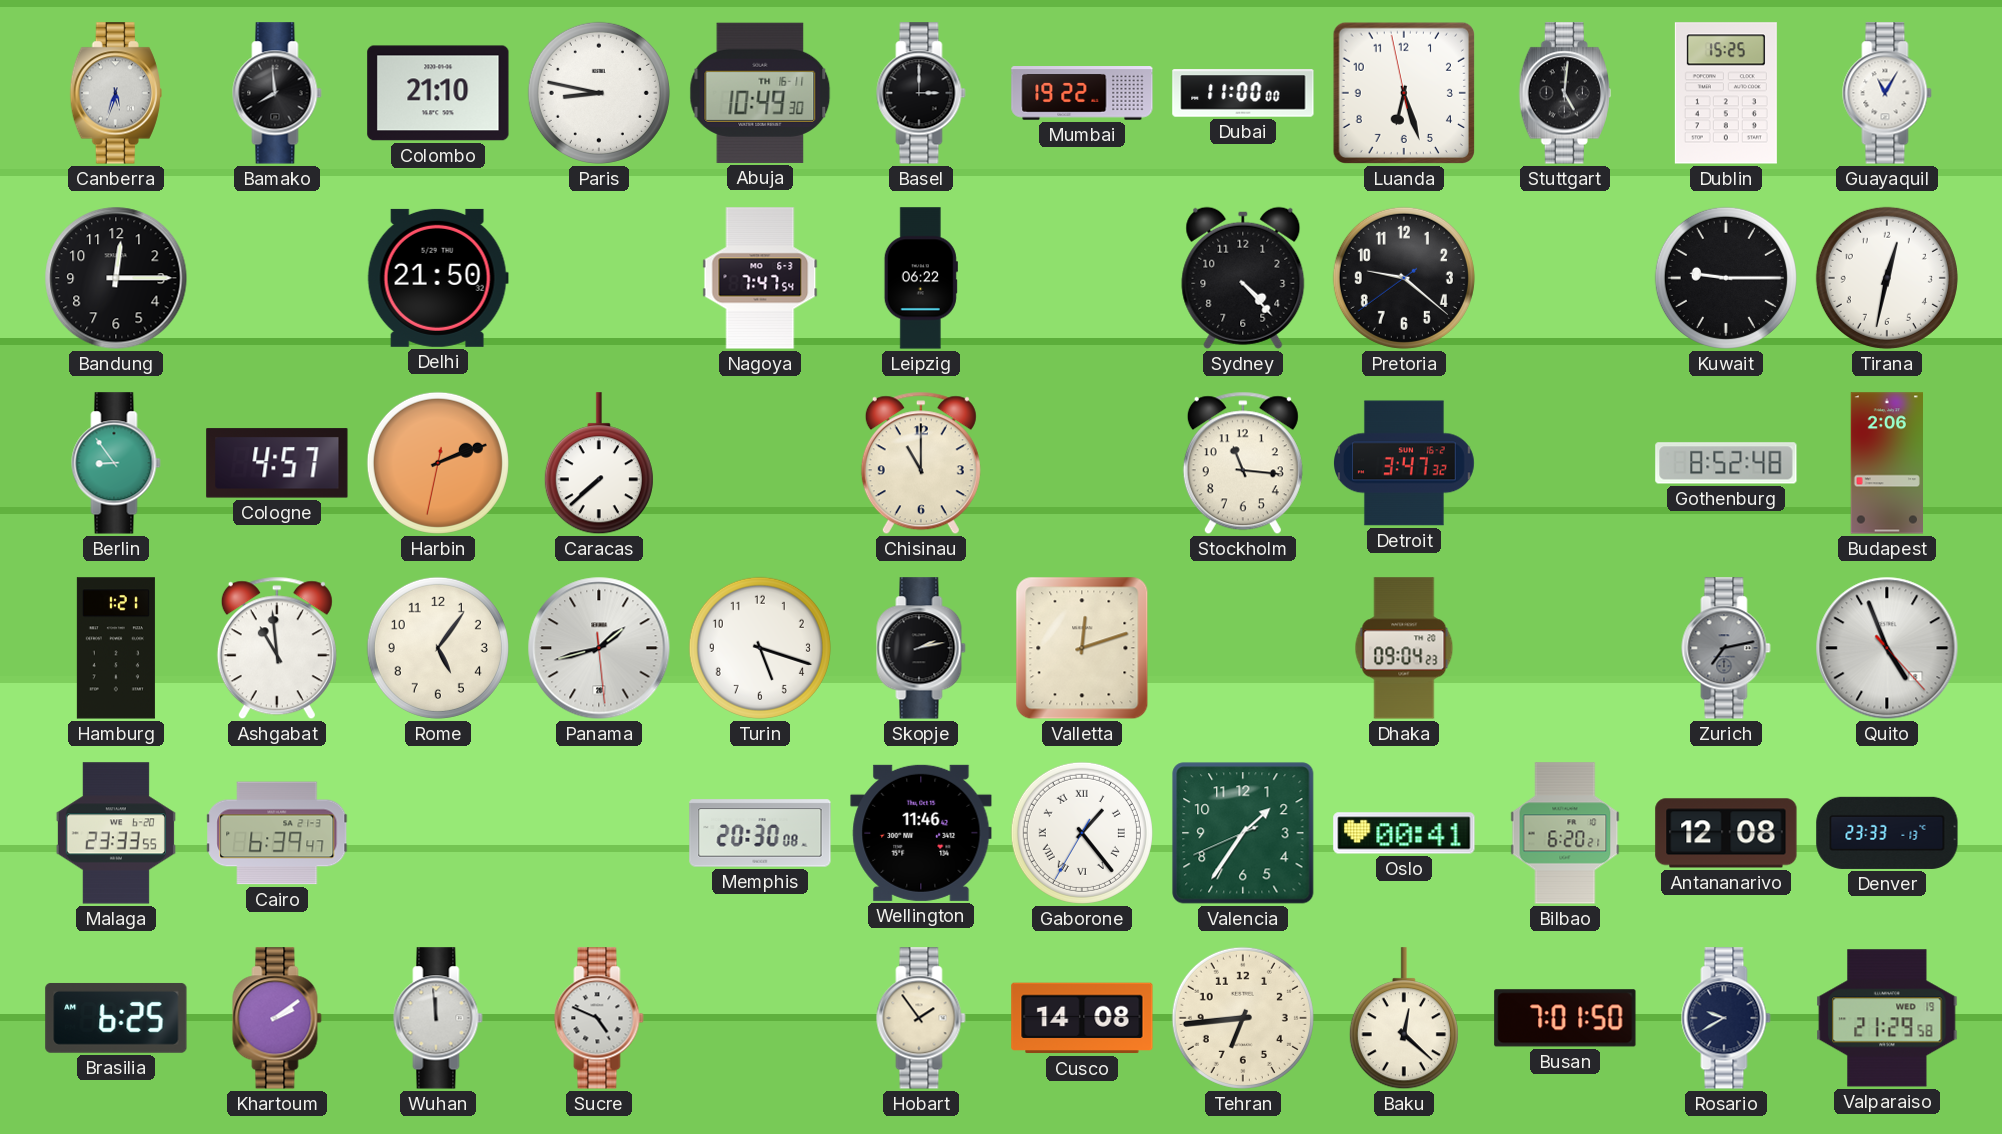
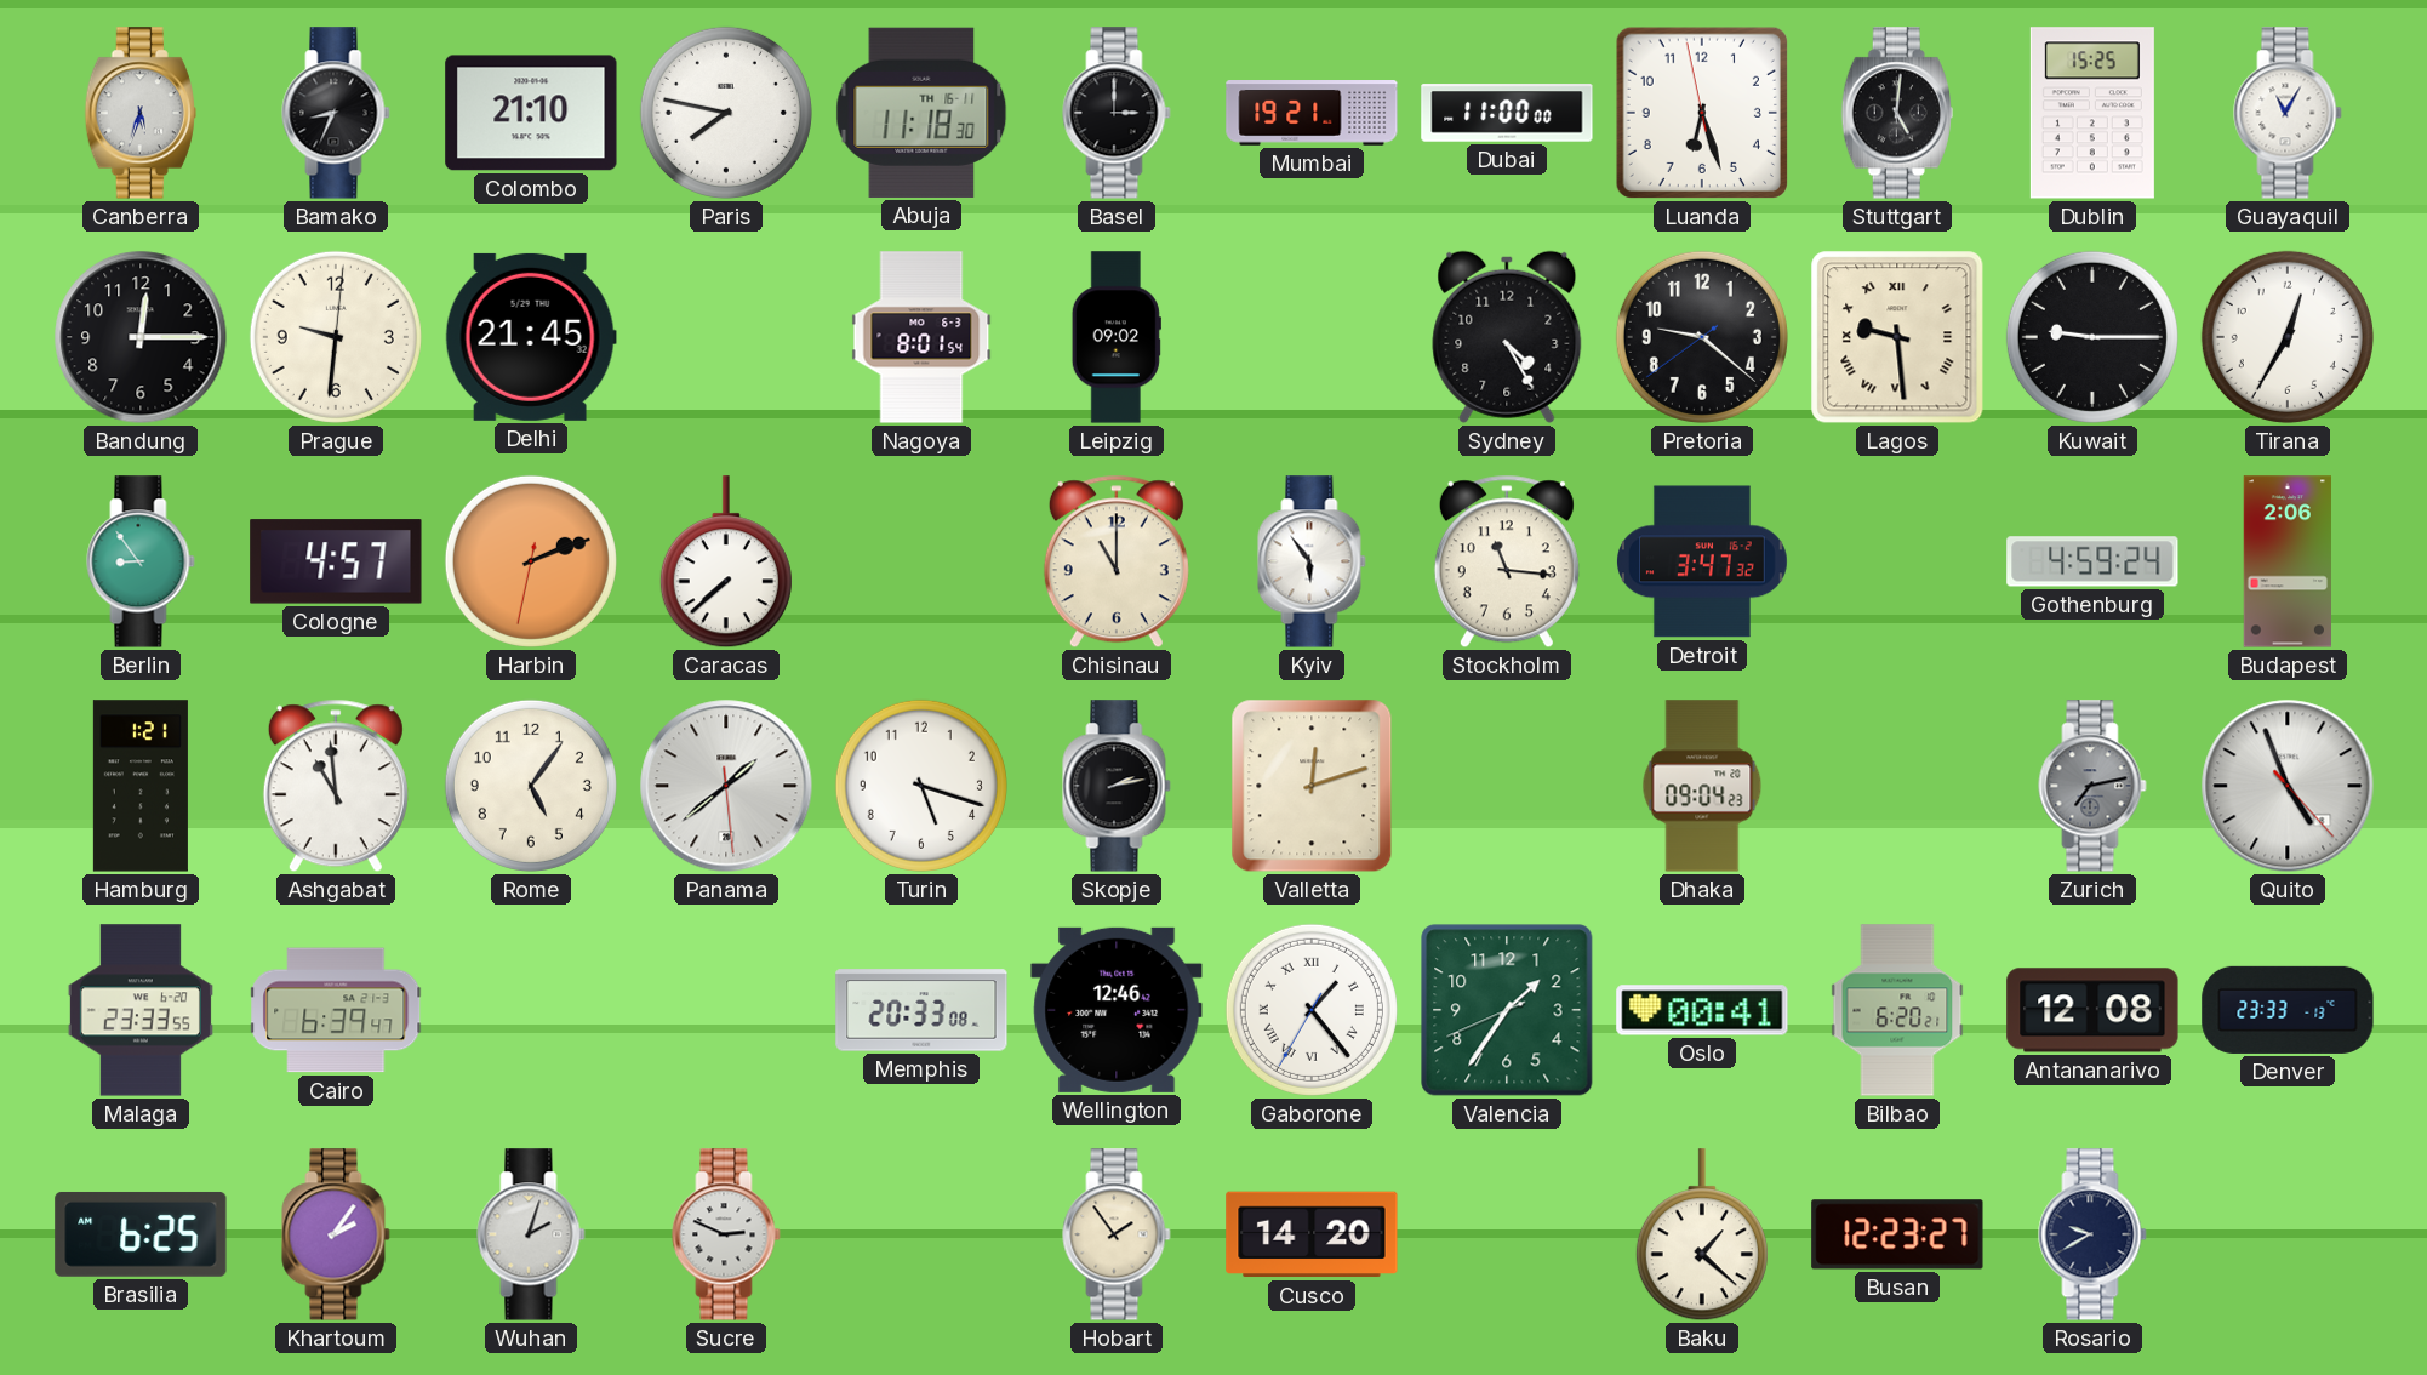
Bamako: 7:59 -> 8:34 (336, 113)
Paris: 8:47 -> 7:47 (726, 113)
Abuja: 10:49 -> 11:18 (921, 113)
Mumbai: 19:22 -> 19:21 (1312, 114)
Prague: none -> 9:31 (336, 337)
Delhi: 21:50 -> 21:45 (531, 337)
Nagoya: 7:47 -> 8:01 (921, 337)
Leipzig: 06:22 -> 09:02 (1117, 337)
Sydney: 4:23 -> 4:25 (1507, 337)
Lagos: none -> 9:29 (1897, 337)
Tirana: 12:32 -> 12:35 (2288, 337)
Kyiv: none -> 5:54 (1312, 561)
Gothenburg: 8:52 -> 4:59 (2092, 561)
Panama: 1:42 -> 1:38 (726, 786)
Memphis: 20:30 -> 20:33 (921, 1010)
Wellington: 11:46 -> 12:46 (1117, 1010)
Khartoum: 2:09 -> 2:06 (336, 1234)
Wuhan: 11:59 -> 2:03 (531, 1234)
Sucre: 4:49 -> 2:49 (726, 1234)
Cusco: 14:08 -> 14:20 (1312, 1234)
Tehran: 6:44 -> none (1243, 1018)
Baku: 12:22 -> 1:22 (1702, 1236)
Busan: 7:01 -> 12:23 (1897, 1234)
Valparaiso: 21:29 -> none (1887, 1018)
